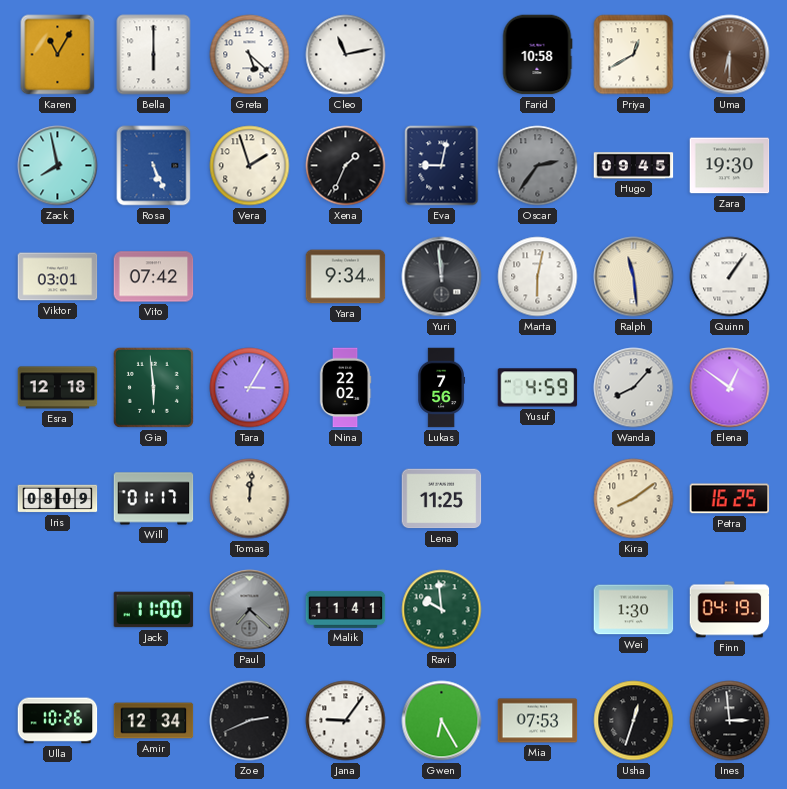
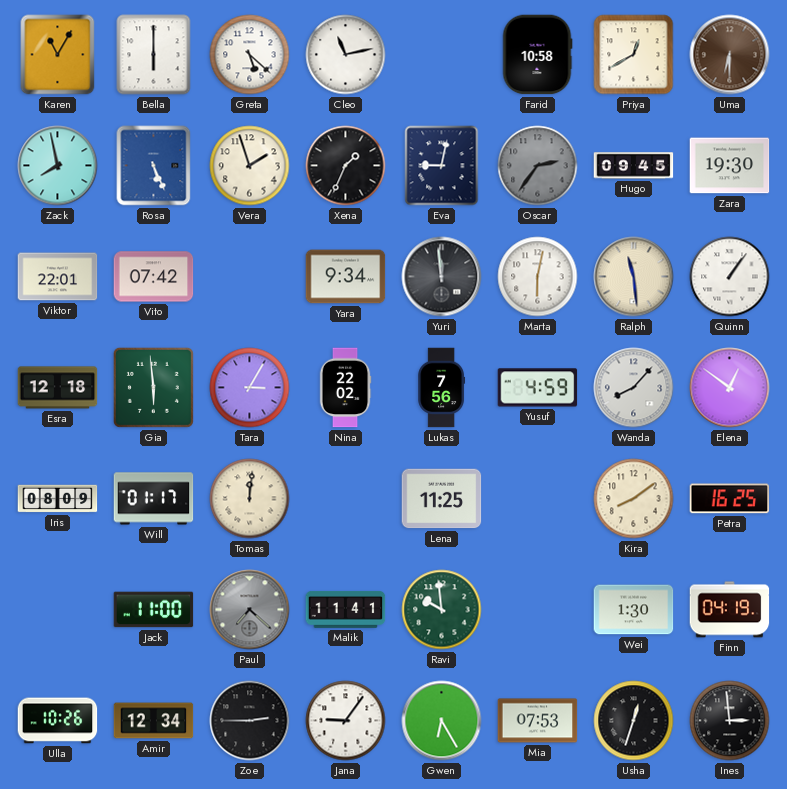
Viktor: 03:01 -> 22:01 (58, 277)
Zoe: 2:41 -> 2:45 (250, 721)
